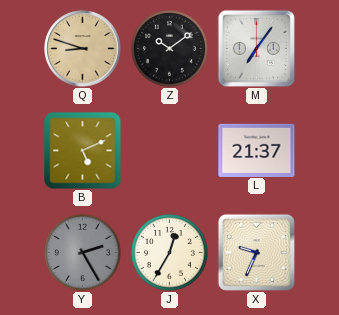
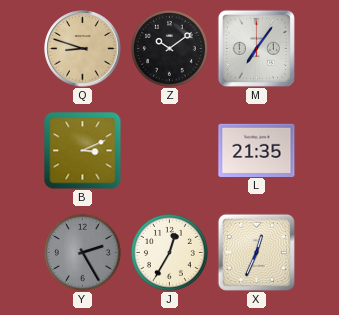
B: 5:11 -> 3:11 (83, 151)
L: 21:37 -> 21:35 (257, 150)
X: 9:34 -> 12:34 (256, 252)
